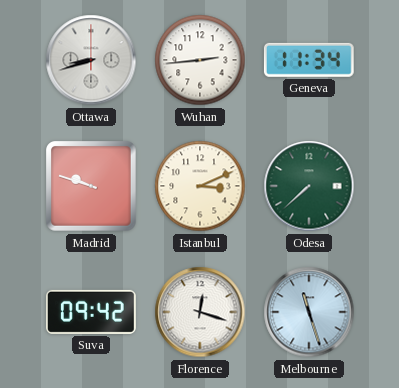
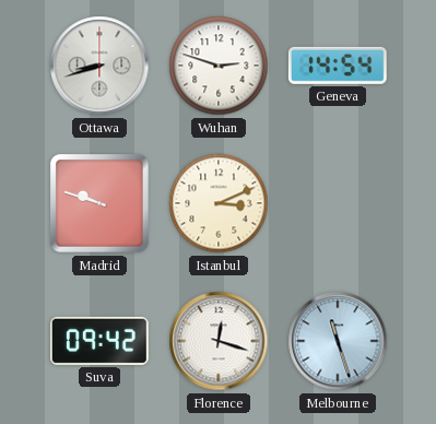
Wuhan: 2:44 -> 2:48 (219, 66)
Geneva: 11:34 -> 14:54 (338, 66)
Odesa: 7:38 -> none (309, 186)
